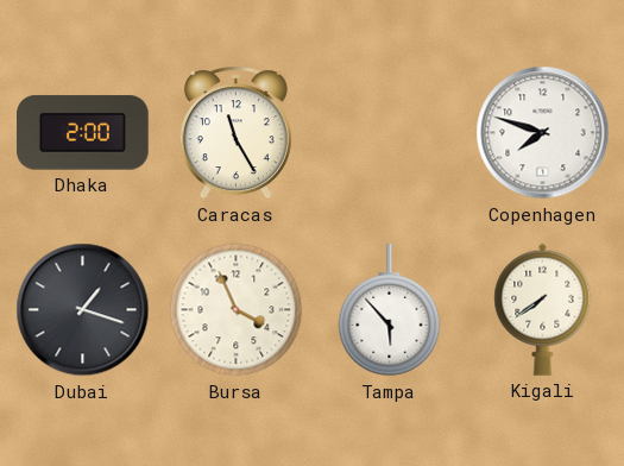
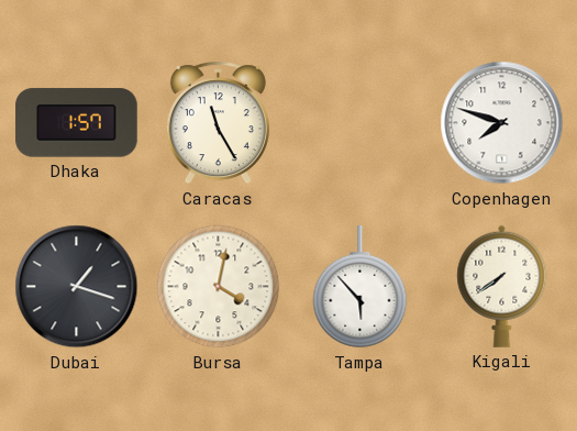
Dhaka: 2:00 -> 1:57 (77, 123)
Bursa: 3:56 -> 4:02 (219, 287)
